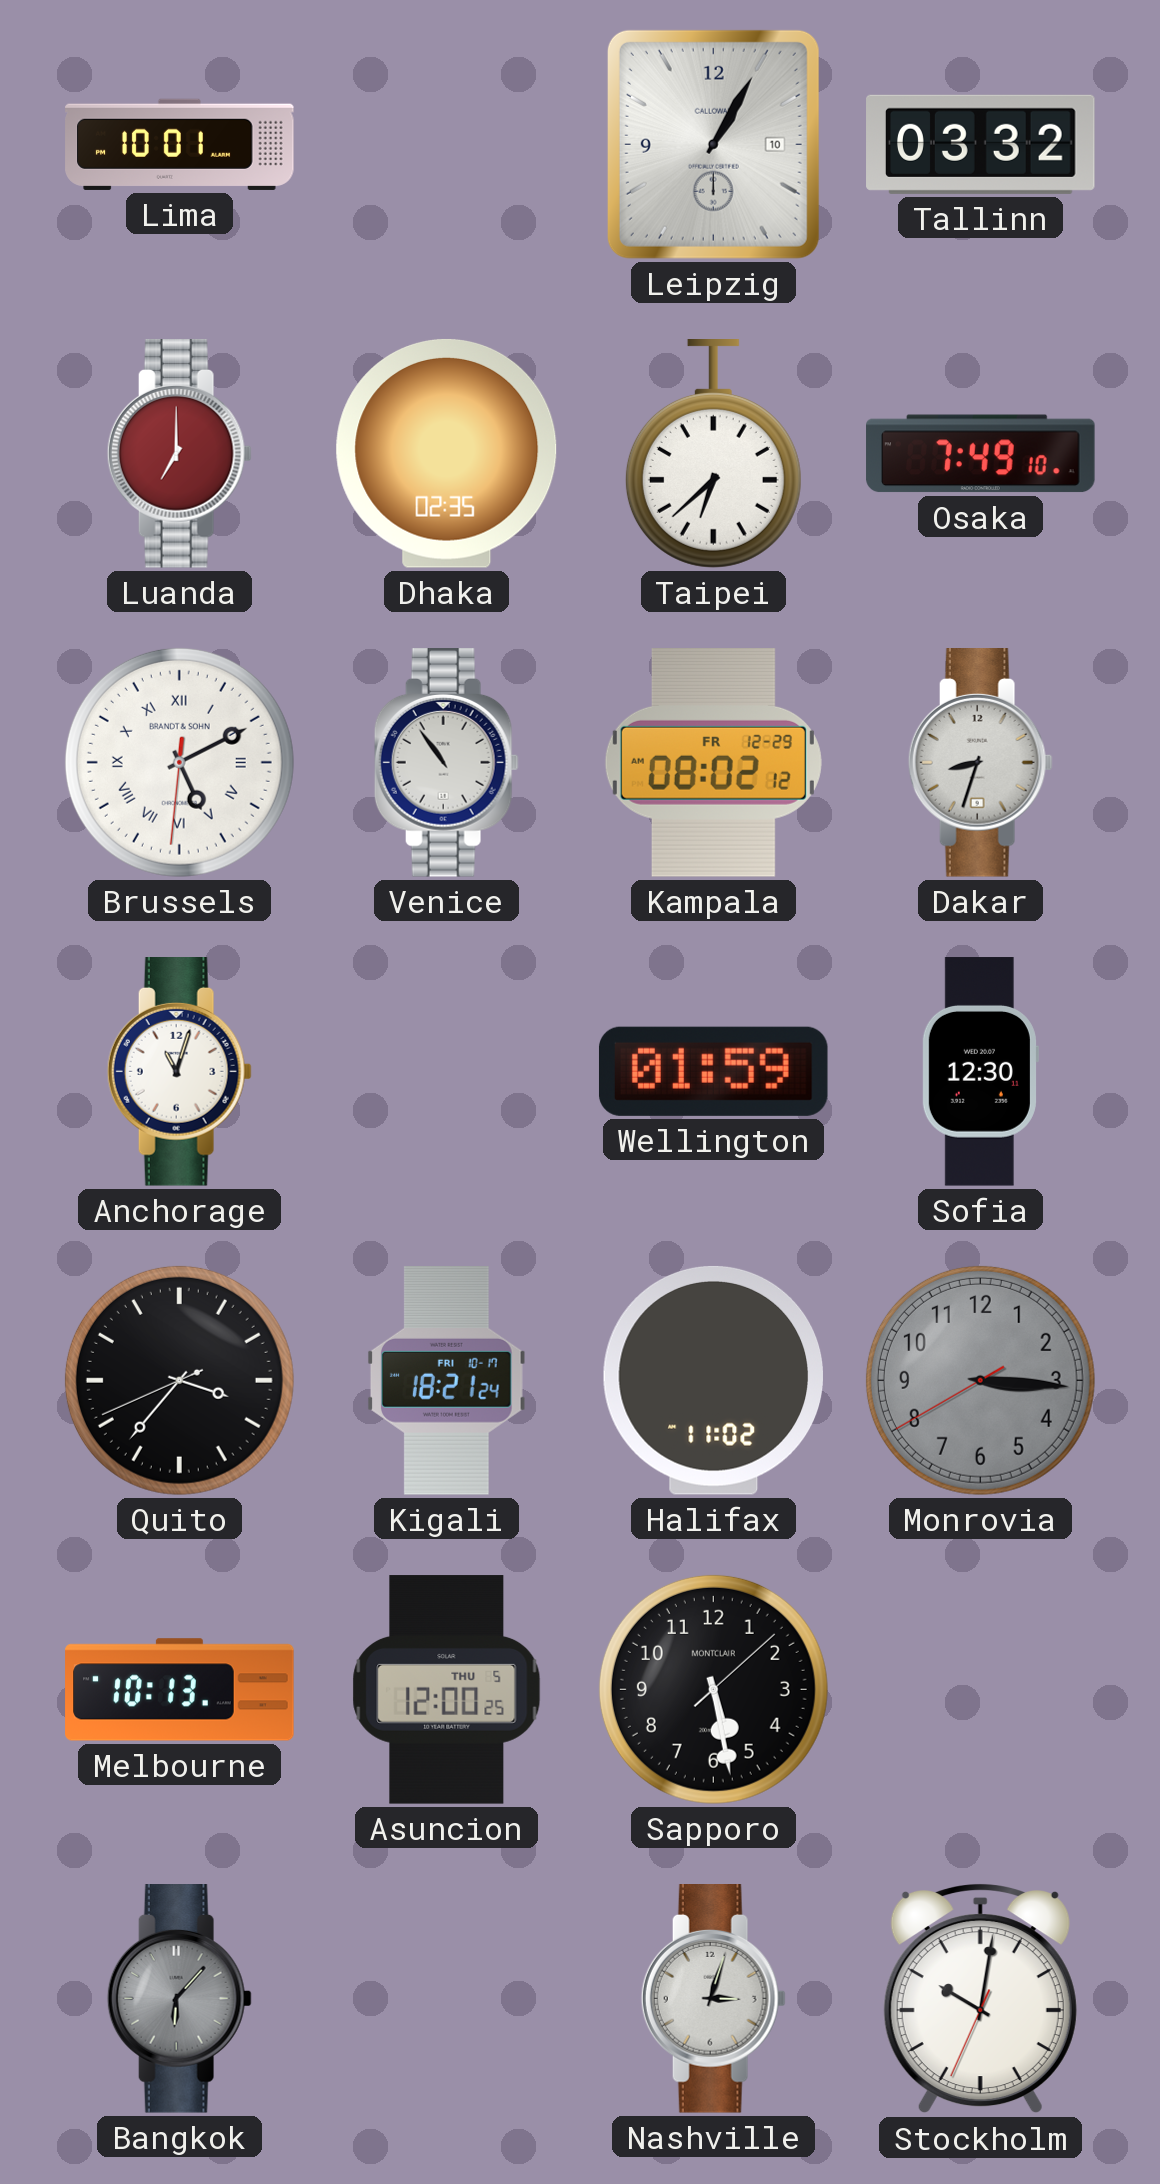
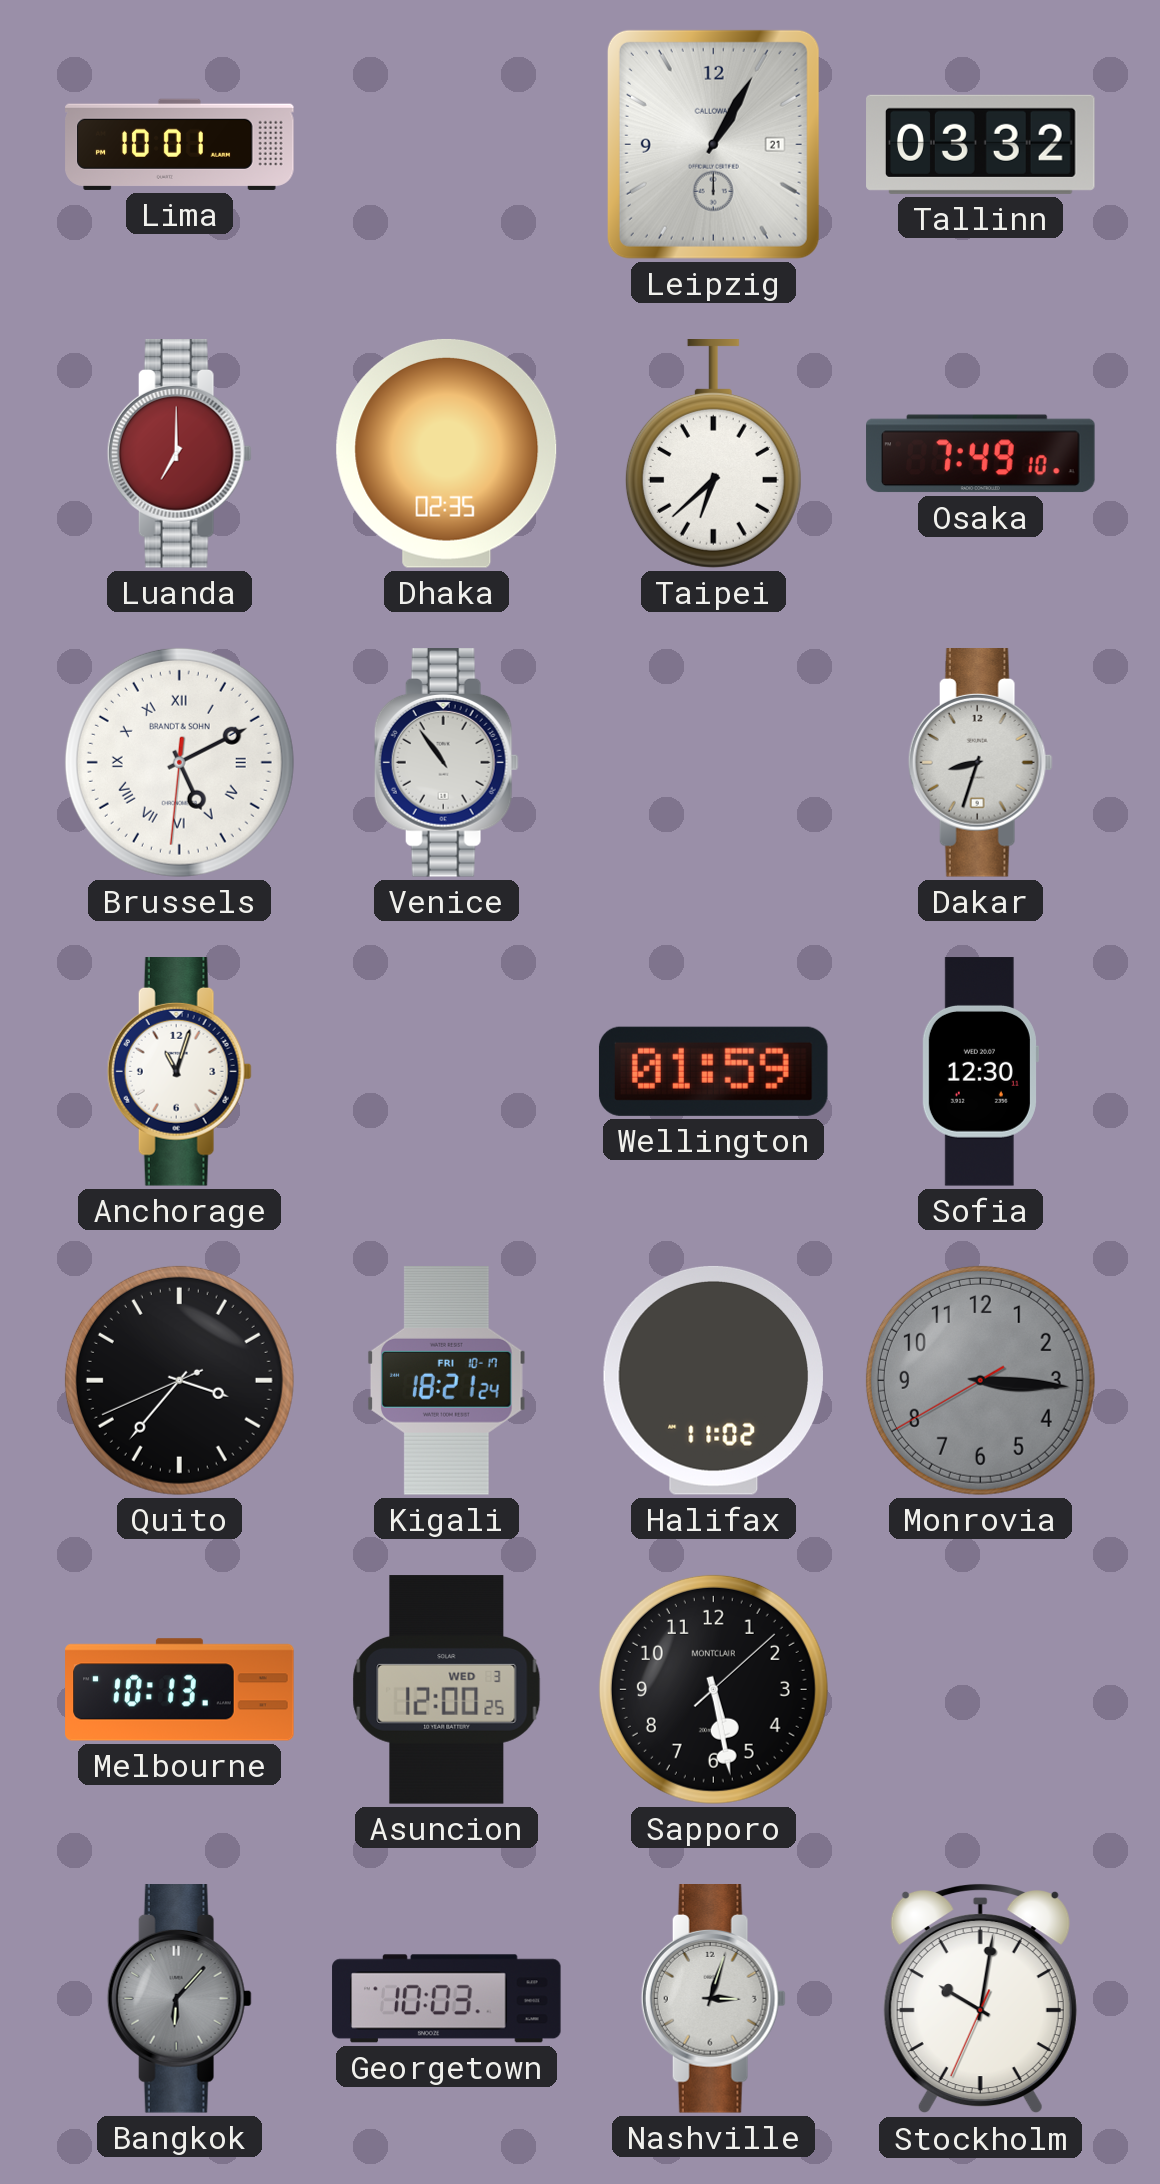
Leipzig date: 10 -> 21 (713, 144)
Kampala: 08:02 -> none (713, 763)
Asuncion date: THU 5 -> WED 3 (447, 1690)
Georgetown: none -> 10:03 (447, 1999)
